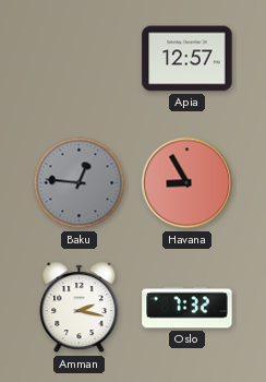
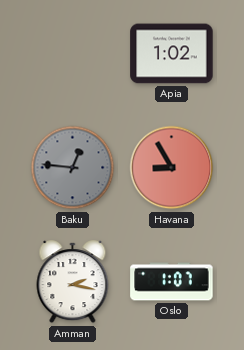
Apia: 12:57 -> 1:02 (172, 54)
Oslo: 7:32 -> 1:07 (172, 282)
